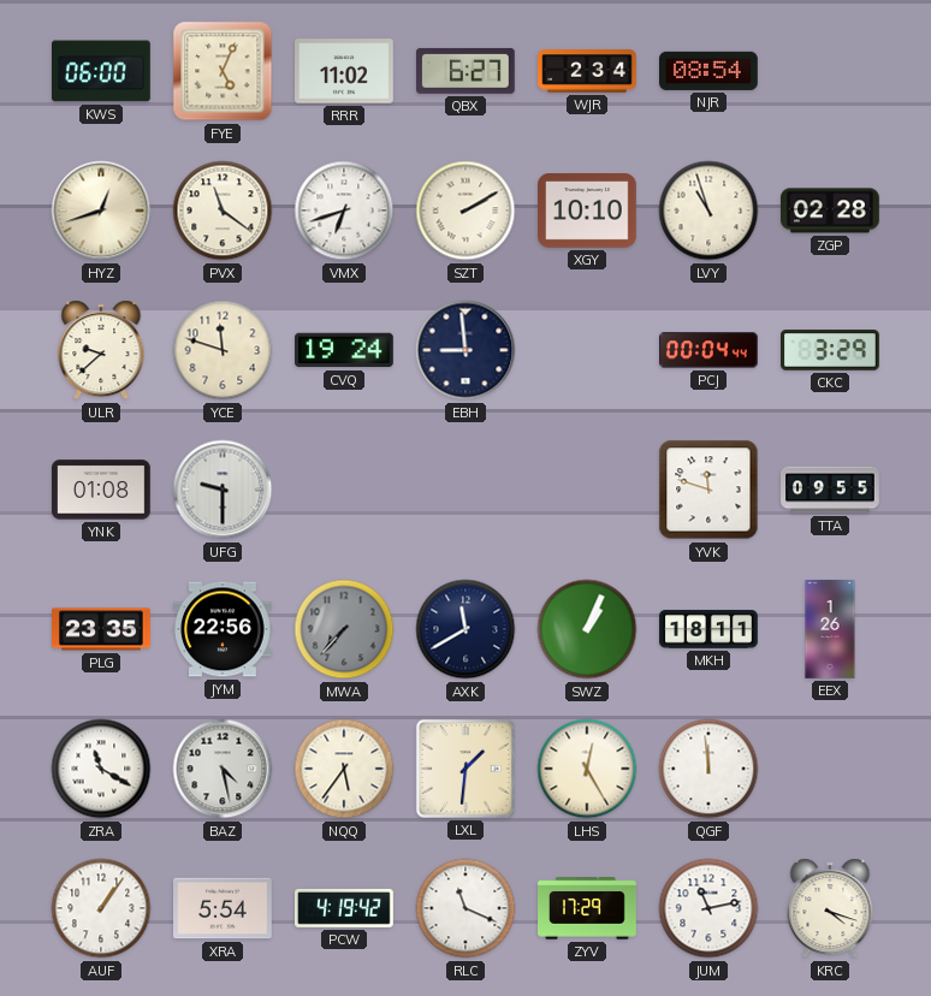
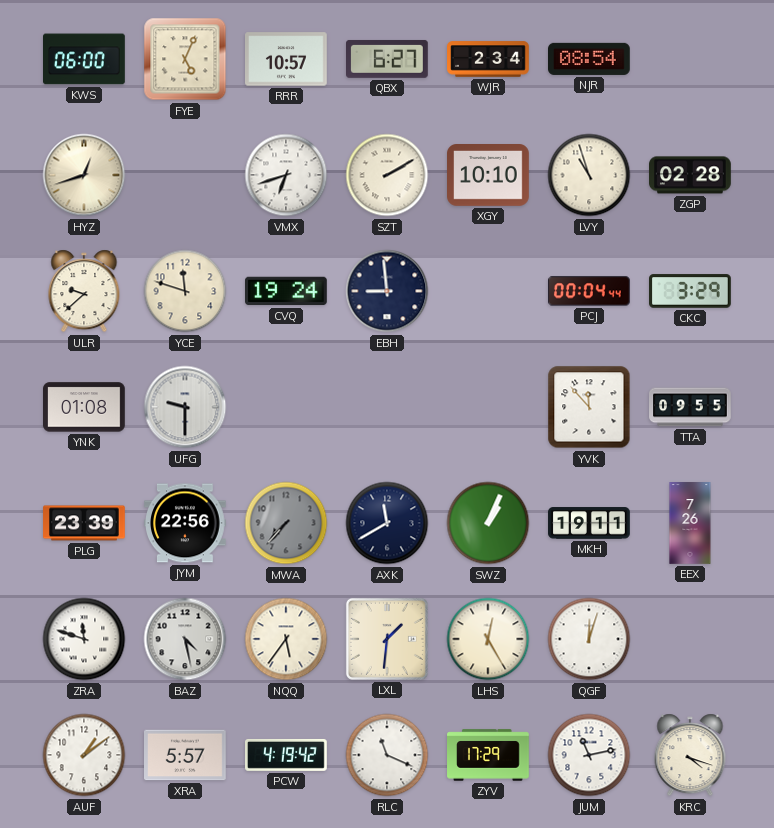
RRR: 11:02 -> 10:57 (287, 59)
PVX: 11:21 -> none (223, 211)
YVK: 11:48 -> 11:53 (589, 407)
PLG: 23:35 -> 23:39 (84, 523)
MKH: 18:11 -> 19:11 (589, 523)
EEX: 1:26 -> 7:26 (690, 523)
ZRA: 11:20 -> 11:48 (84, 639)
QGF: 11:59 -> 12:03 (589, 639)
AUF: 1:06 -> 1:09 (84, 755)
XRA: 5:54 -> 5:57 (186, 755)
